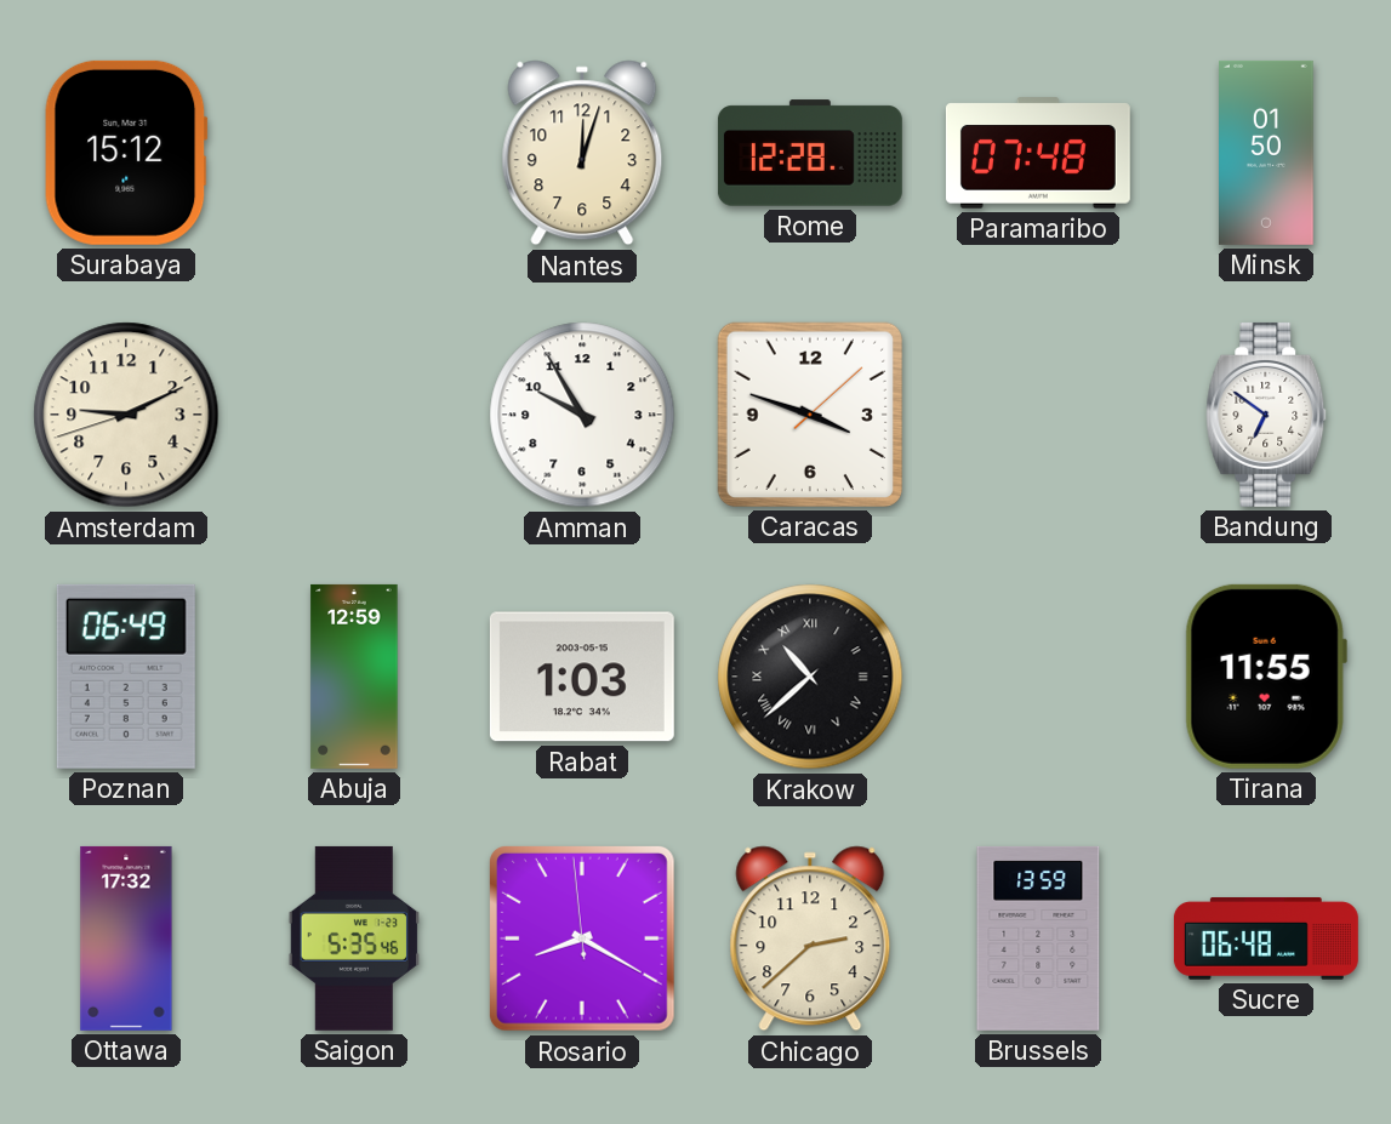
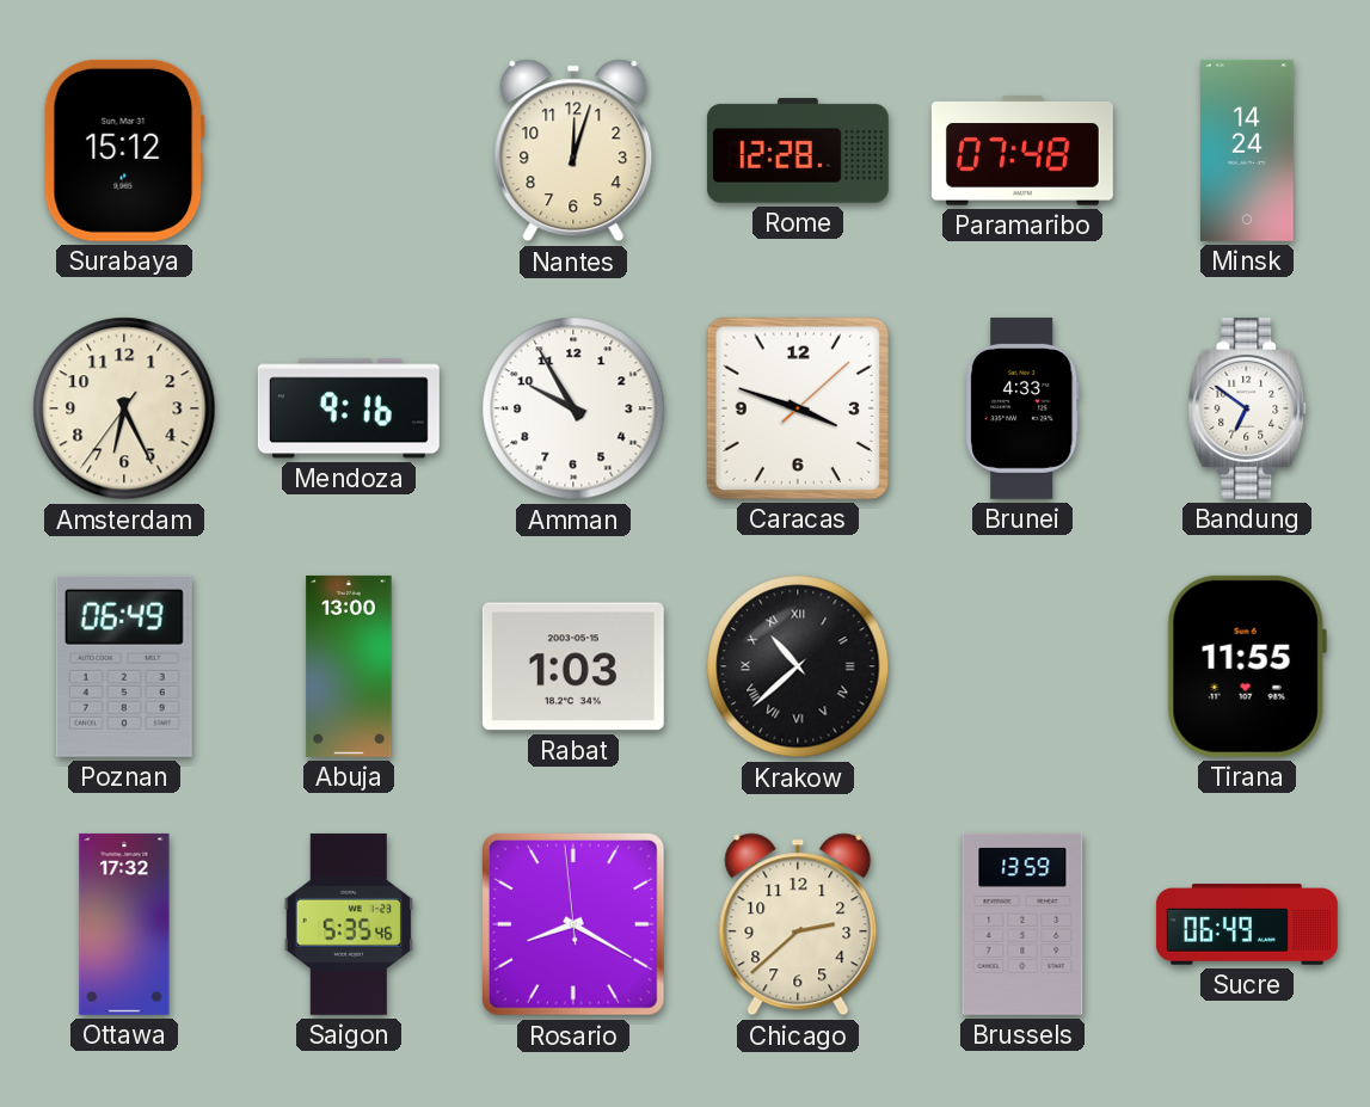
Minsk: 01:50 -> 14:24 (1248, 150)
Amsterdam: 9:10 -> 6:25 (124, 408)
Mendoza: none -> 9:16 (349, 408)
Brunei: none -> 4:33 (1024, 408)
Abuja: 12:59 -> 13:00 (349, 666)
Sucre: 06:48 -> 06:49 (1247, 925)
